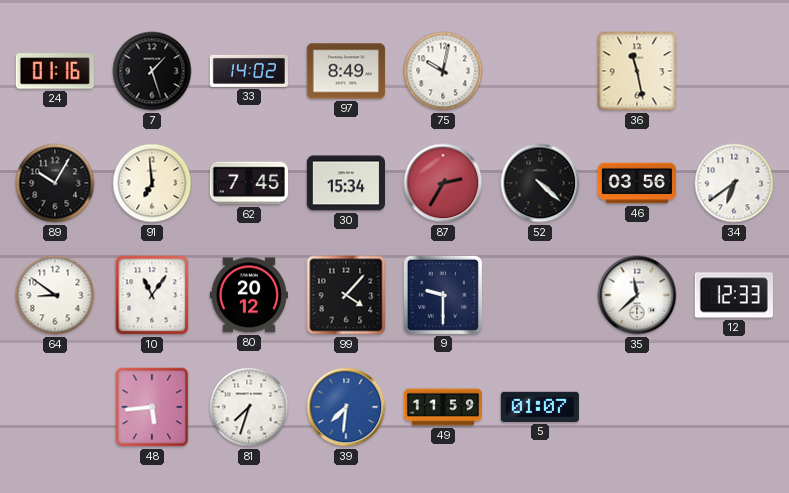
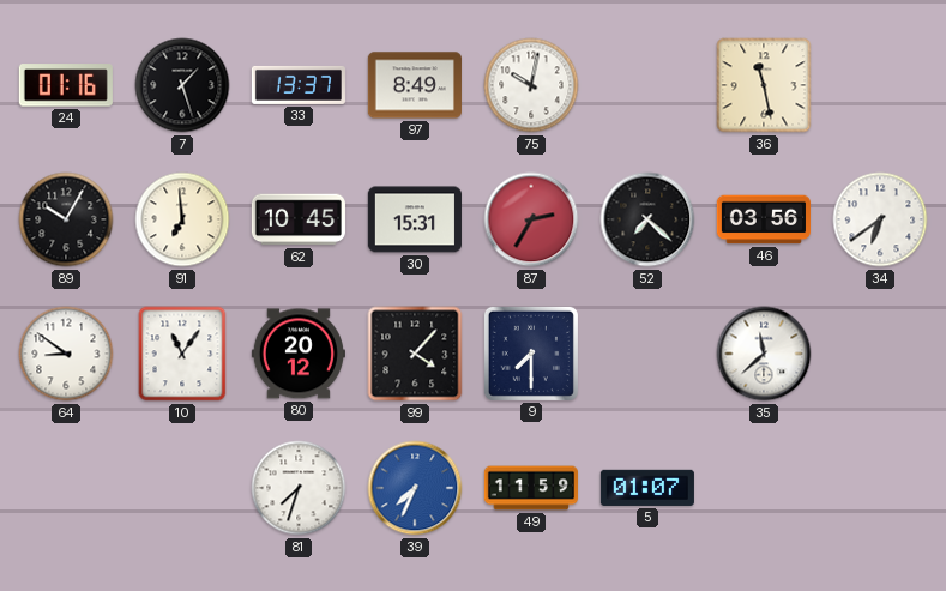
33: 14:02 -> 13:37 (297, 85)
62: 7:45 -> 10:45 (299, 219)
30: 15:34 -> 15:31 (415, 219)
52: 4:22 -> 7:22 (647, 219)
9: 9:30 -> 7:30 (531, 354)
12: 12:33 -> none (734, 295)
48: 5:44 -> none (152, 407)
39: 7:31 -> 7:34 (415, 488)
